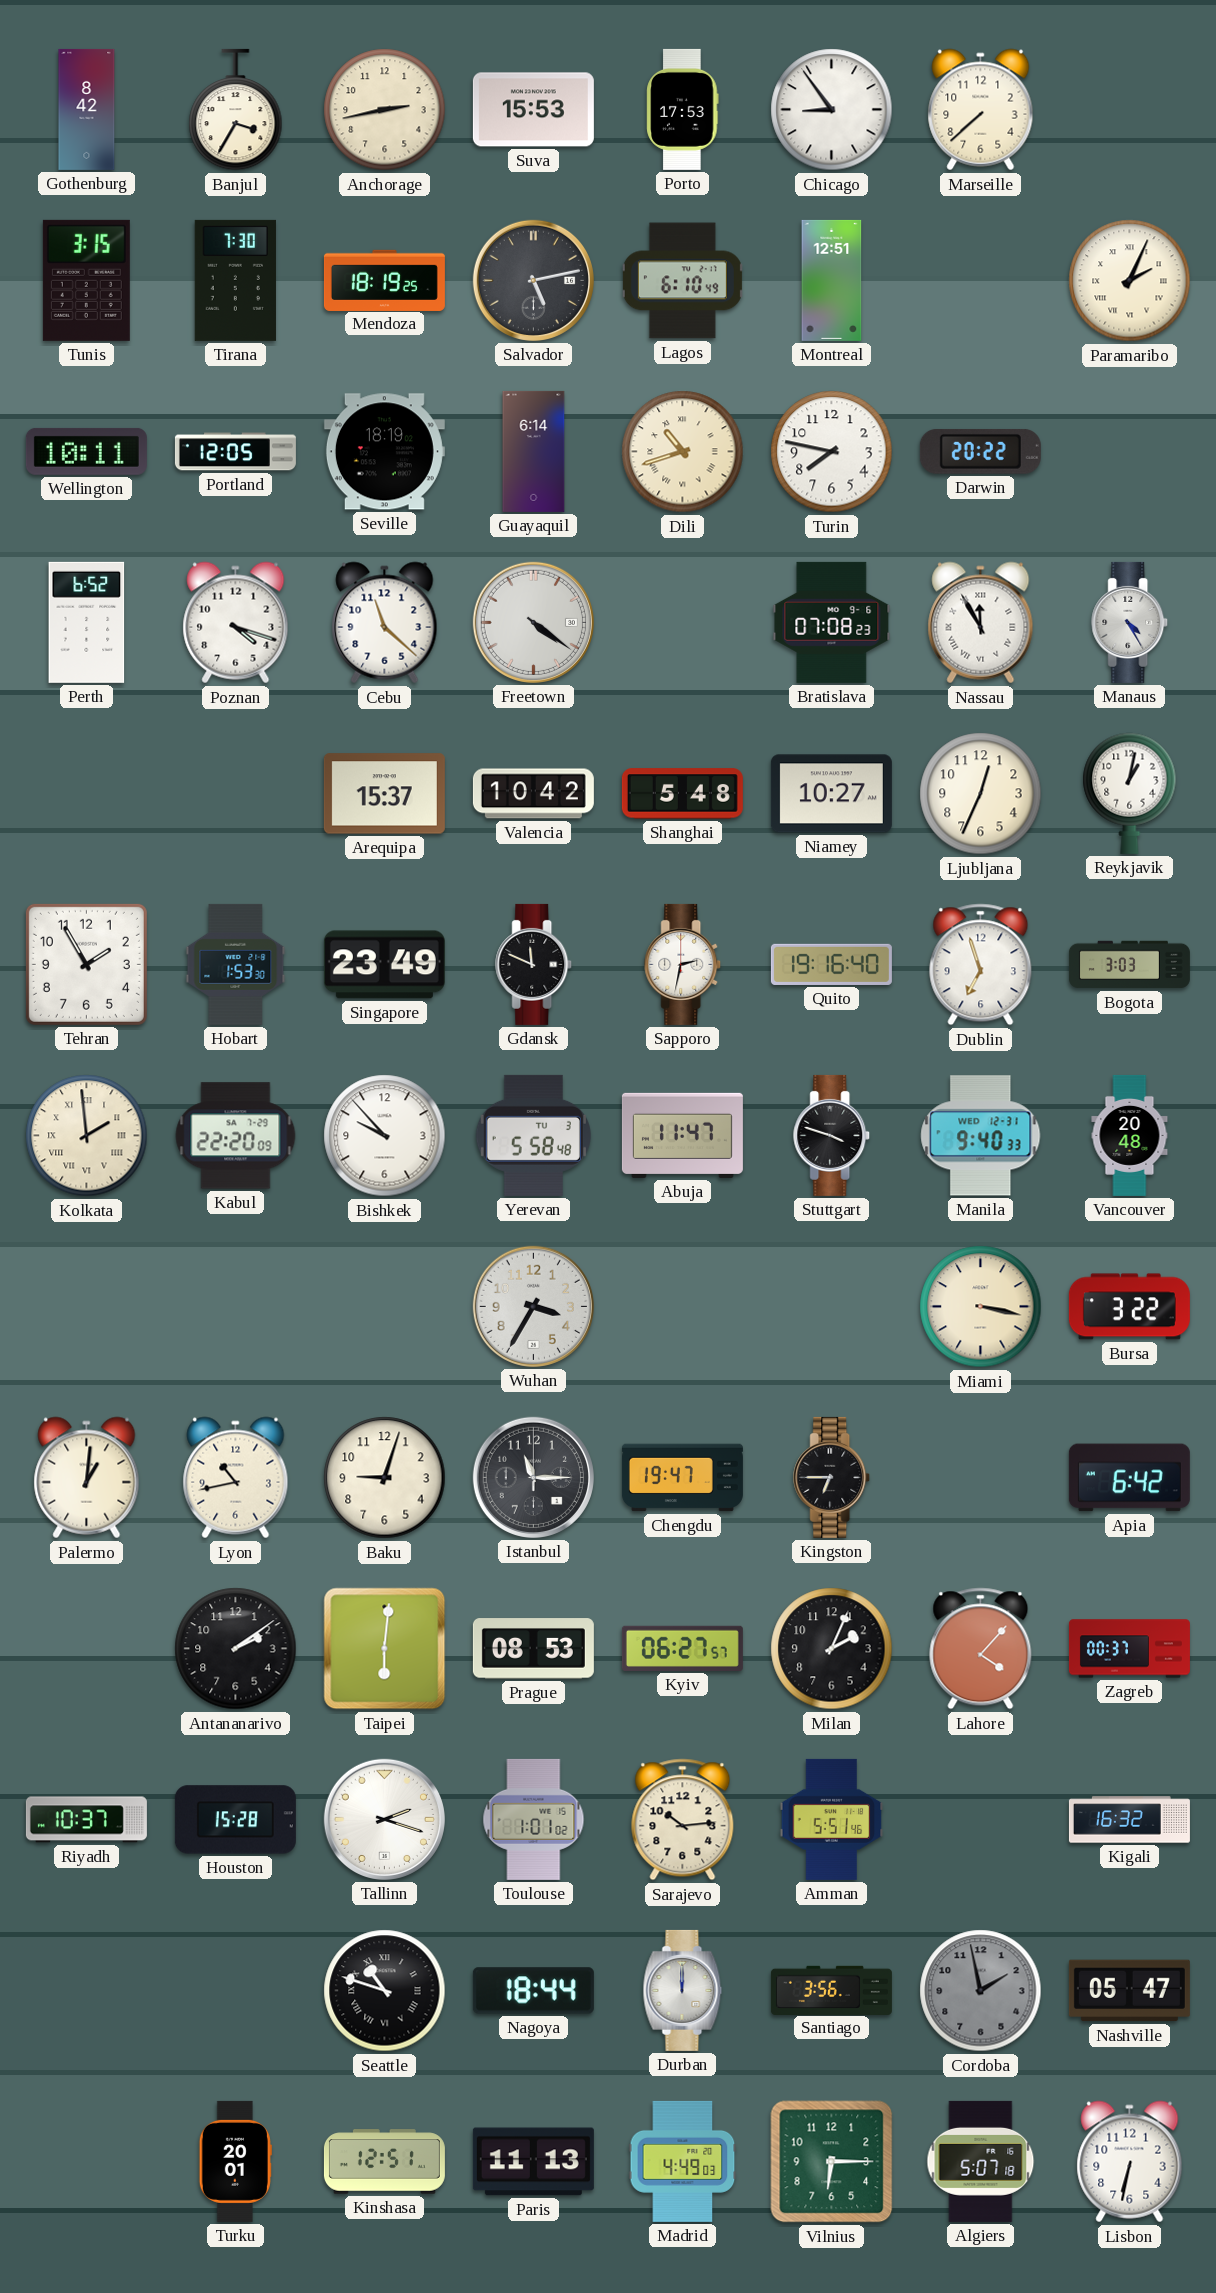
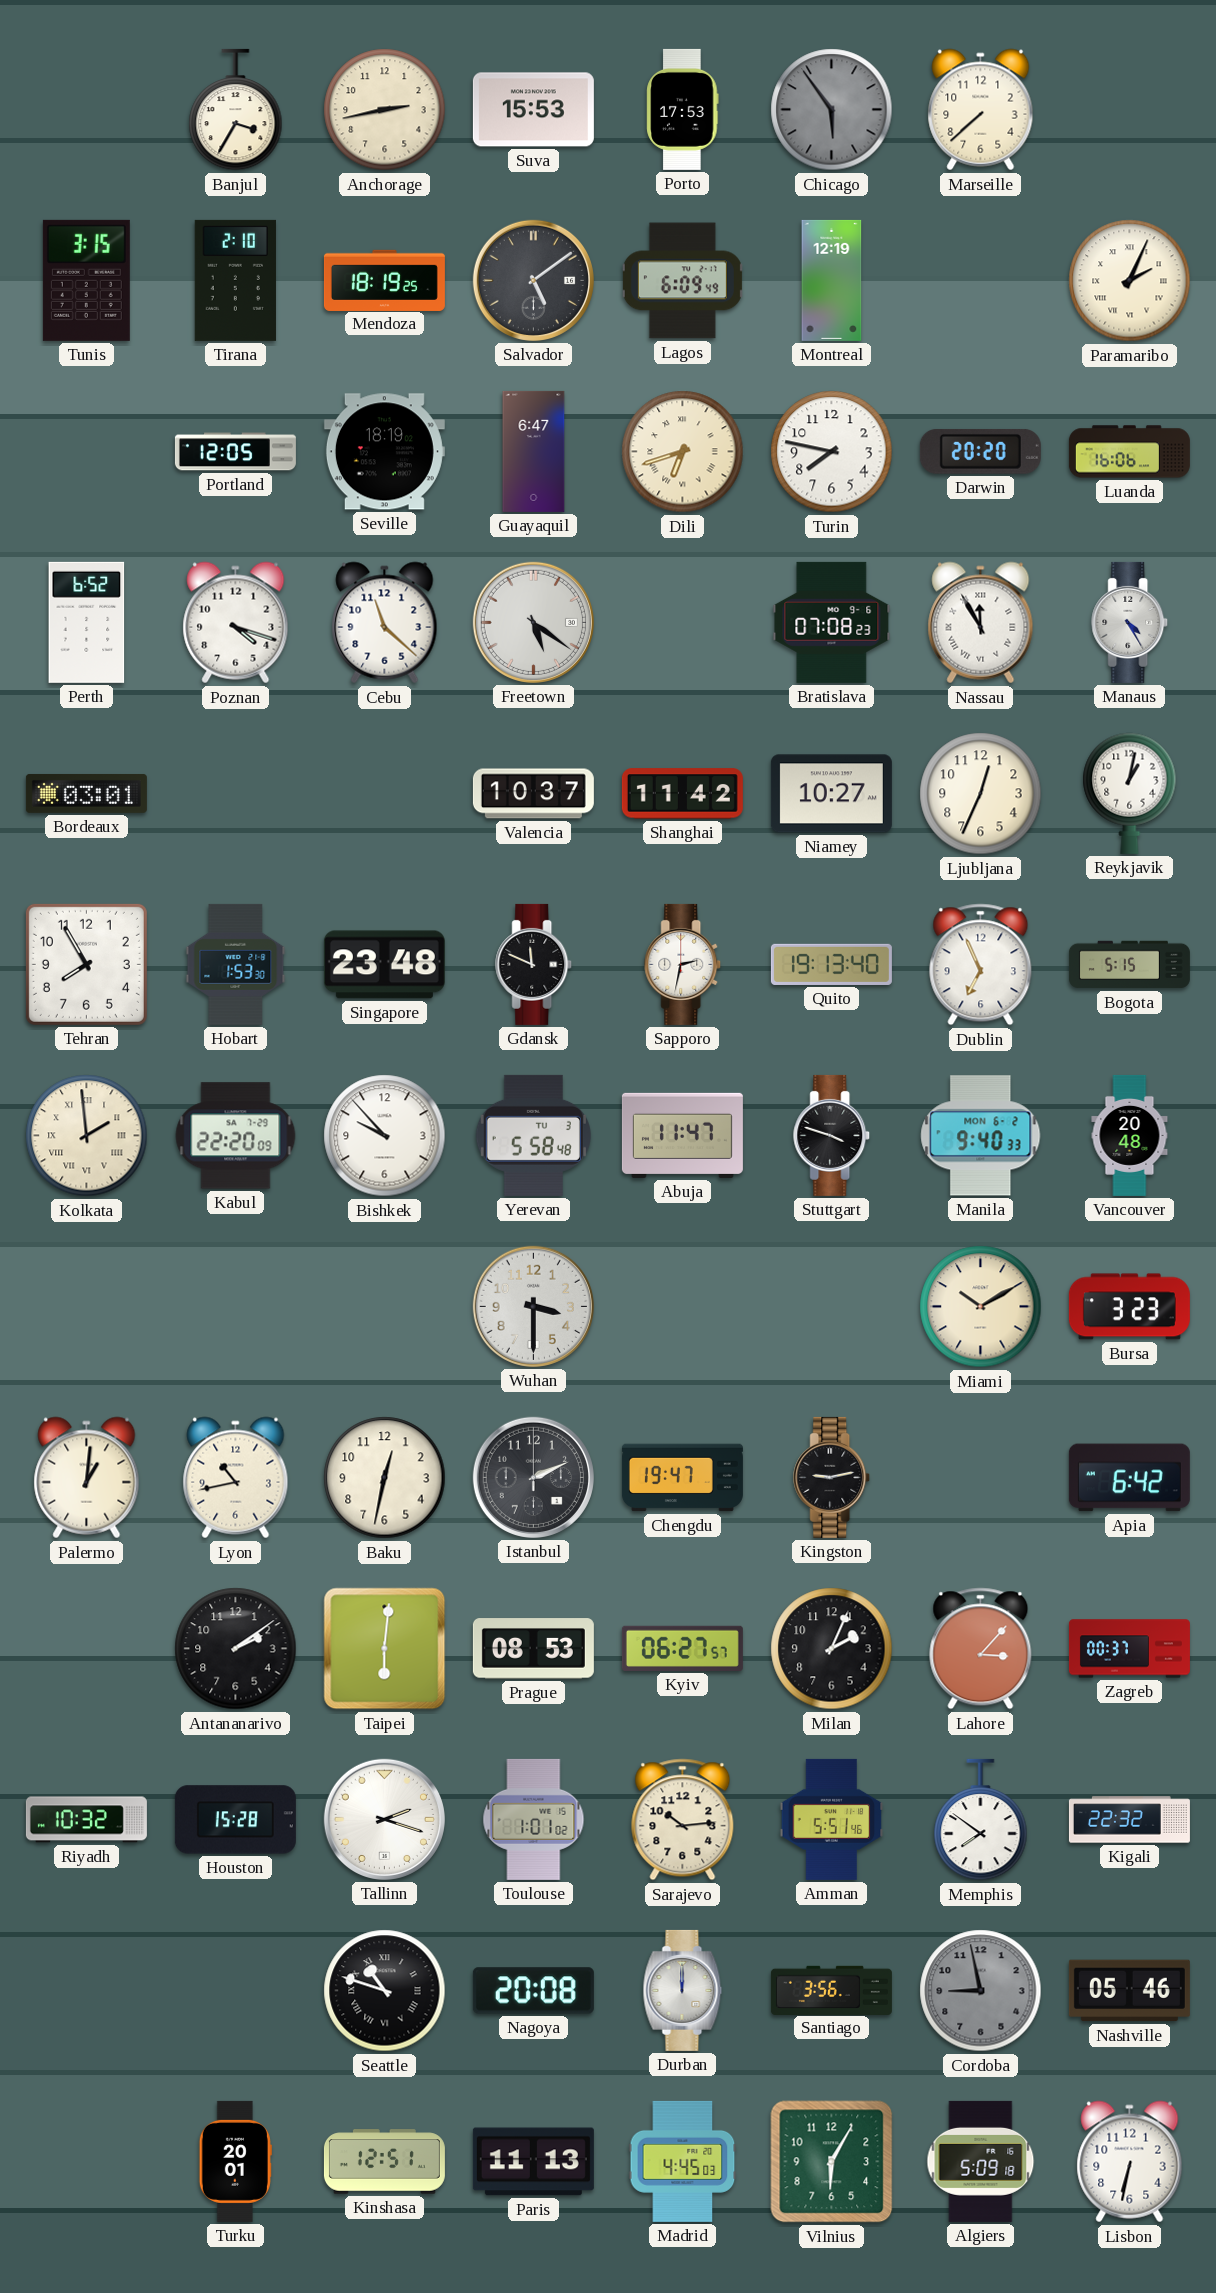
Gothenburg: 8:42 -> none (87, 109)
Chicago: 8:54 -> 5:54 (832, 110)
Chicago dial: white -> grey (832, 110)
Tirana: 7:30 -> 2:10 (235, 280)
Salvador: 5:13 -> 5:09 (533, 280)
Lagos: 6:10 -> 6:09 (682, 281)
Montreal: 12:51 -> 12:19 (832, 280)
Wellington: 10:11 -> none (86, 451)
Guayaquil: 6:14 -> 6:47 (534, 451)
Dili: 10:42 -> 6:42 (683, 452)
Darwin: 20:22 -> 20:20 (980, 451)
Luanda: none -> 16:06 (1129, 452)
Freetown: 4:21 -> 5:21 (533, 622)
Bordeaux: none -> 03:01 (86, 793)
Arequipa: 15:37 -> none (384, 794)
Valencia: 10:42 -> 10:37 (533, 794)
Shanghai: 5:48 -> 11:42 (682, 794)
Tehran: 1:55 -> 7:55 (86, 964)
Singapore: 23:49 -> 23:48 (384, 965)
Quito: 19:16 -> 19:13 (831, 964)
Dublin: 6:57 -> 6:56 (981, 965)
Bogota: 3:03 -> 5:15 (1129, 965)
Manila date: WED 12-31 -> MON 6-2 (981, 1136)
Wuhan: 3:35 -> 3:30 (533, 1306)
Miami: 3:17 -> 10:10 (981, 1307)
Bursa: 3:22 -> 3:23 (1129, 1307)
Baku: 9:03 -> 12:32 (385, 1478)
Istanbul: 11:15 -> 2:11 (533, 1477)
Kingston: 6:45 -> 9:13 (832, 1477)
Lahore: 4:07 -> 3:07 (981, 1649)
Riyadh: 10:37 -> 10:32 (86, 1820)
Memphis: none -> 7:51 (981, 1820)
Kigali: 16:32 -> 22:32 (1129, 1820)
Nagoya: 18:44 -> 20:08 (533, 1991)
Cordoba: 1:58 -> 8:58 (981, 1991)
Nashville: 05:47 -> 05:46 (1129, 1991)
Madrid: 4:49 -> 4:45 (683, 2161)
Vilnius: 6:15 -> 6:05 (832, 2162)
Algiers: 5:07 -> 5:09 (981, 2161)
